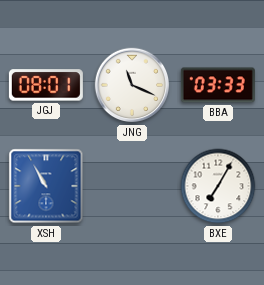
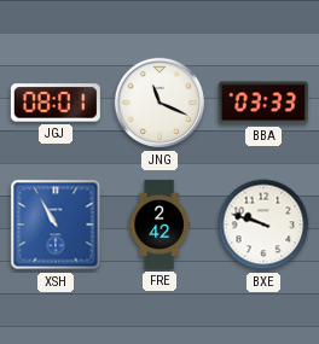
FRE: none -> 2:42 (159, 225)
BXE: 7:05 -> 9:48 (263, 225)
